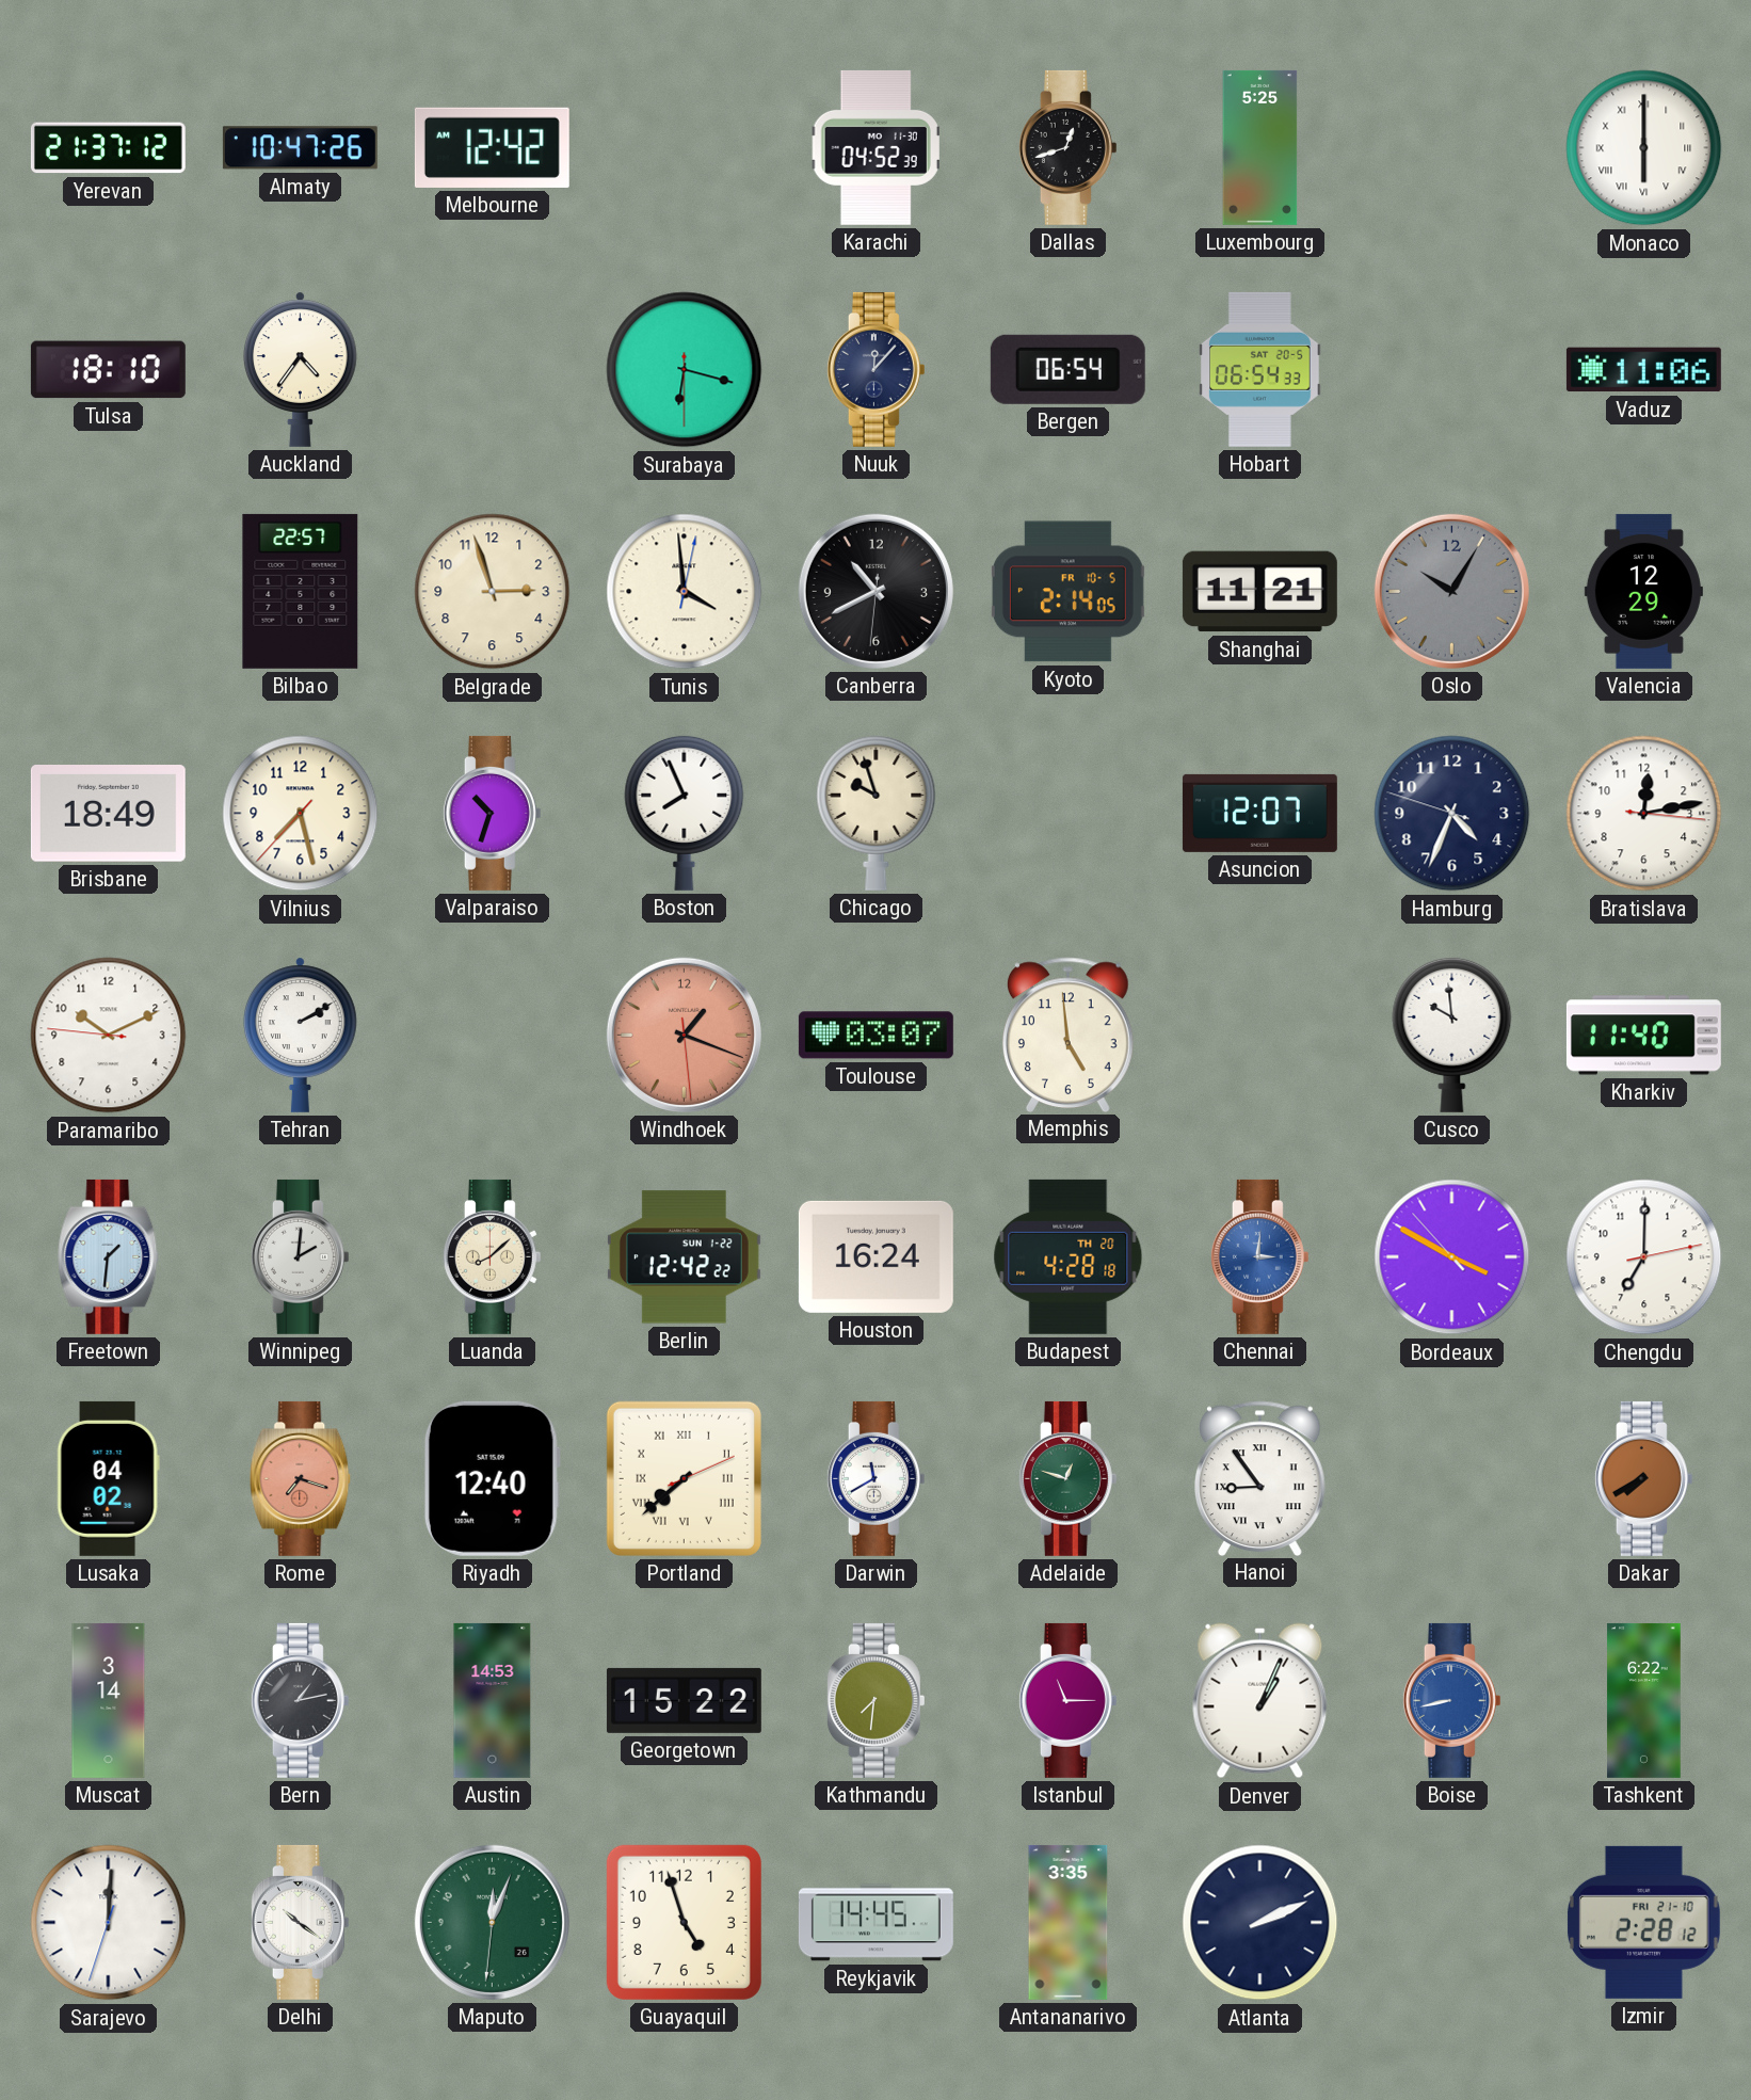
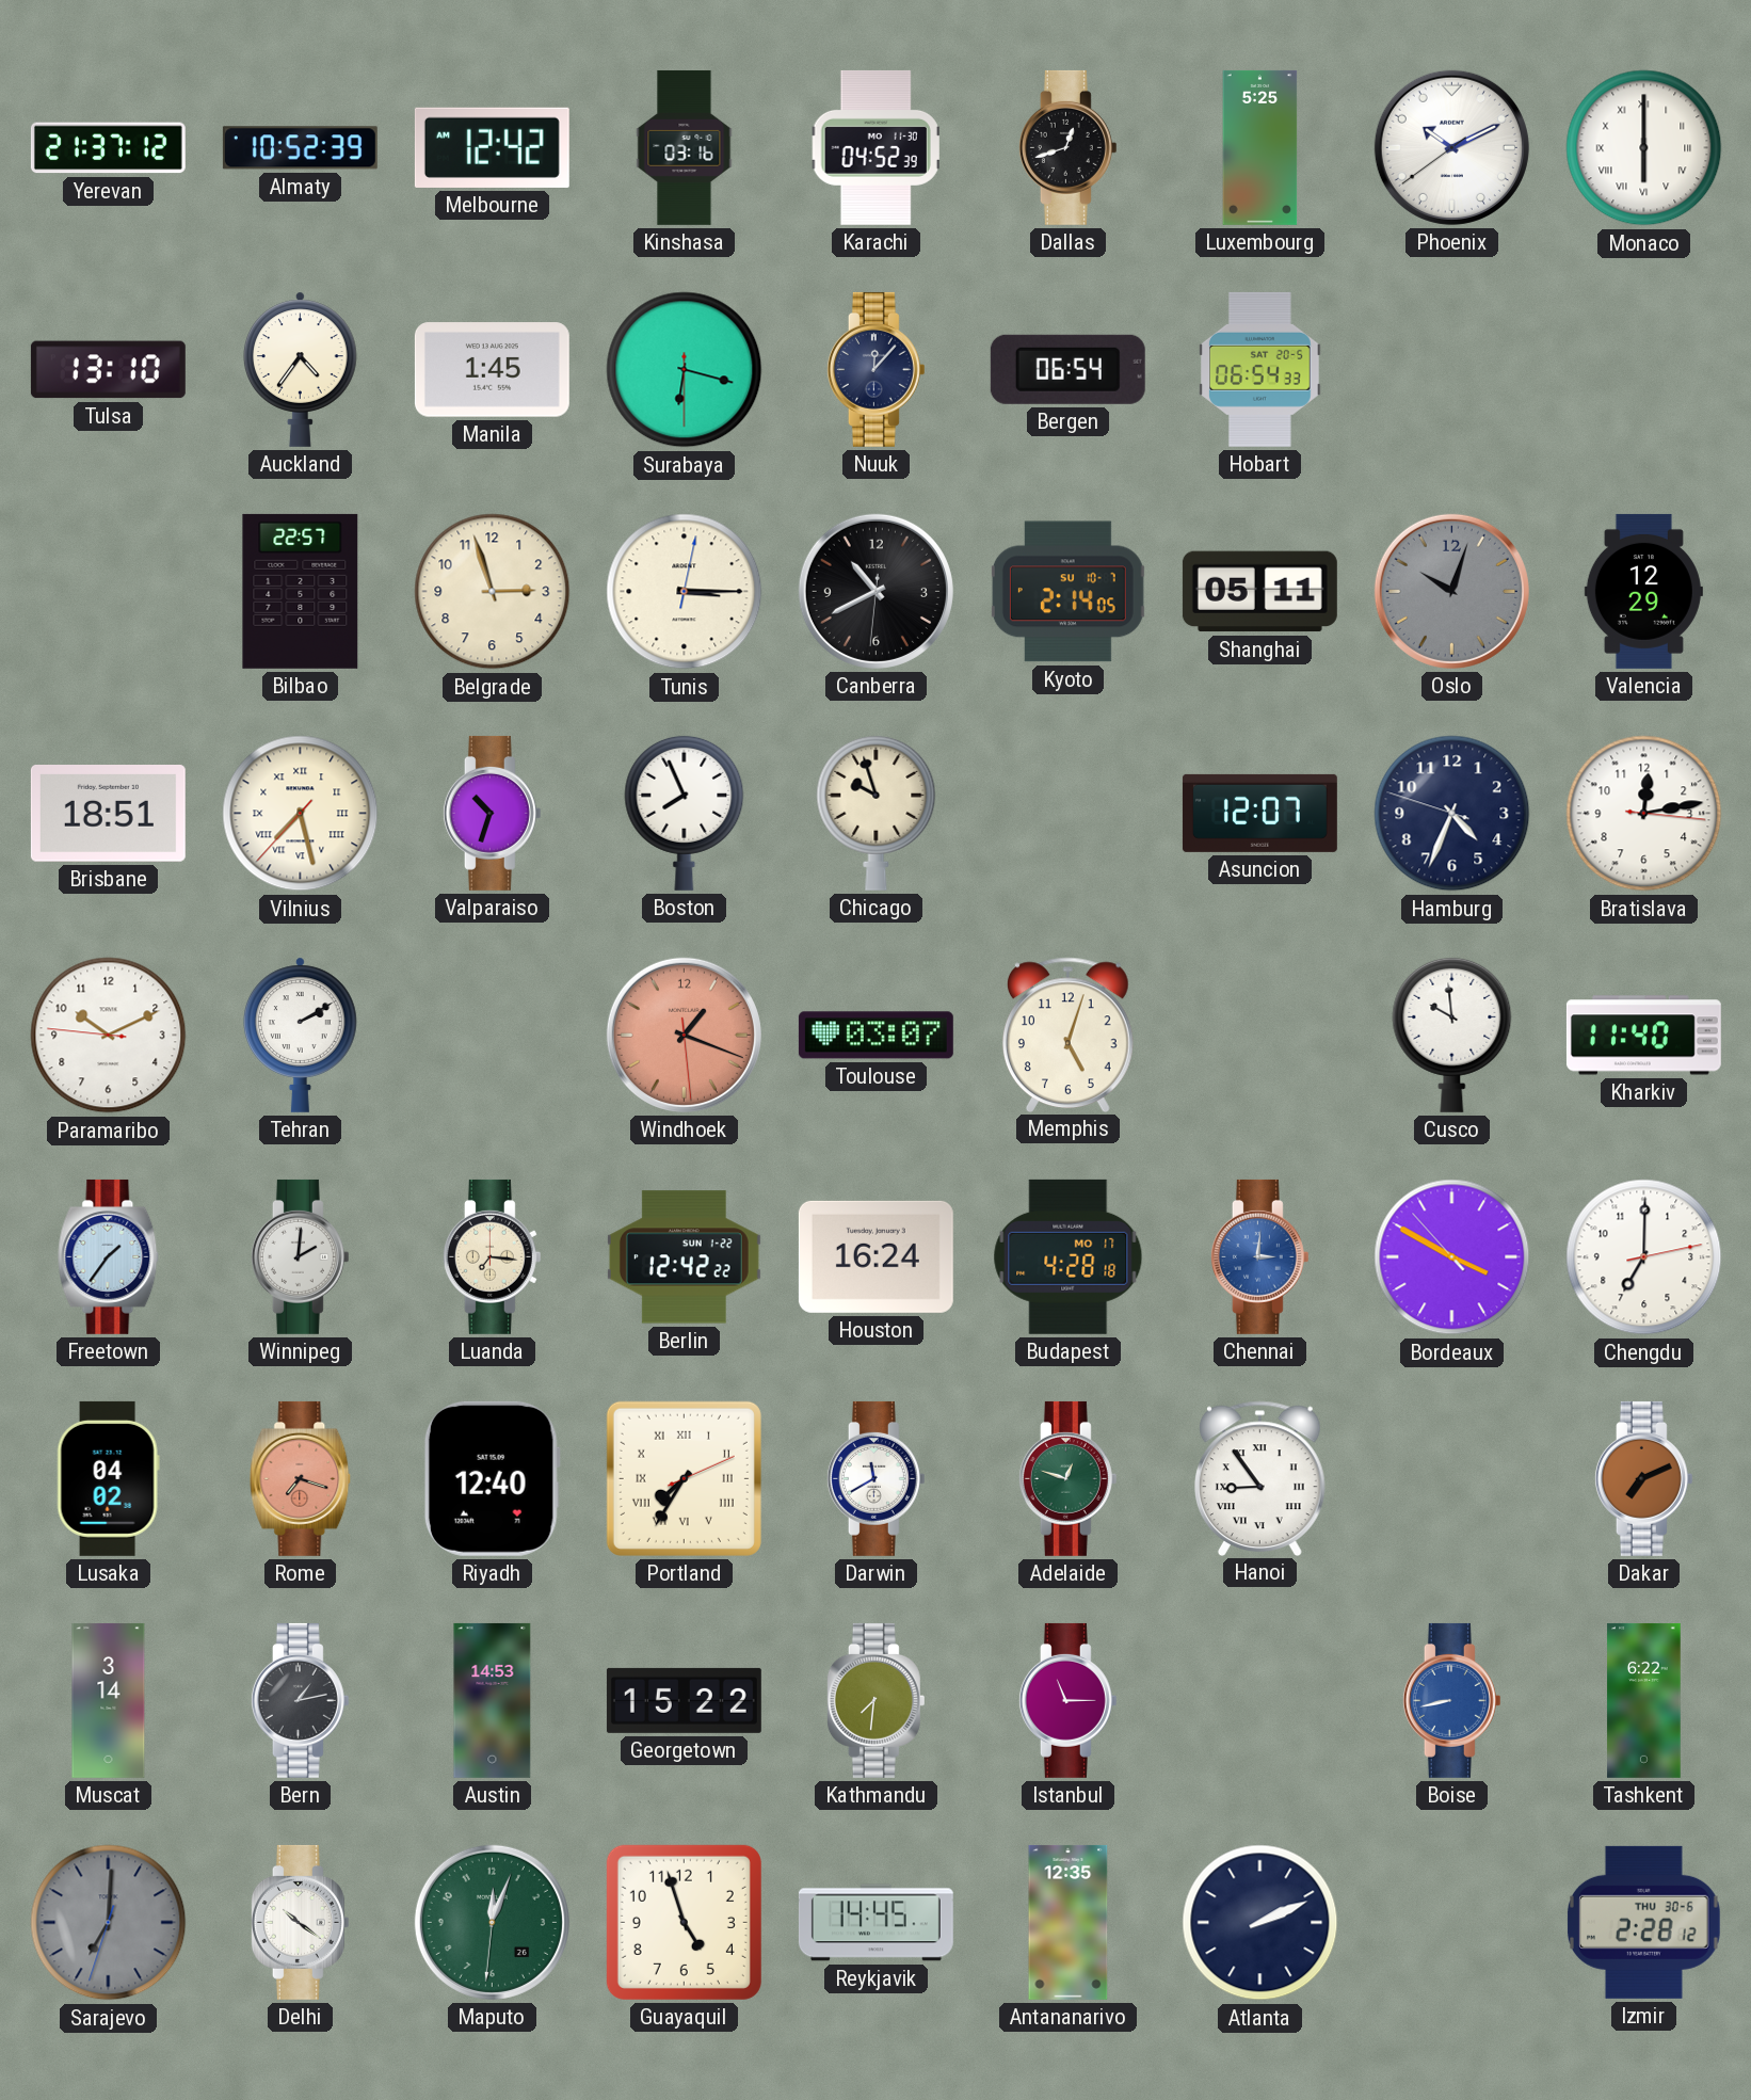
Almaty: 10:47 -> 10:52 (300, 148)
Kinshasa: none -> 03:16 (685, 147)
Phoenix: none -> 10:10 (1451, 147)
Tulsa: 18:10 -> 13:10 (108, 370)
Manila: none -> 1:45 (492, 370)
Vaduz: 11:06 -> none (1643, 370)
Tunis: 3:59 -> 3:15 (685, 592)
Kyoto date: FR 10-5 -> SU 10-7 (1067, 592)
Shanghai: 11:21 -> 05:11 (1259, 592)
Oslo: 10:05 -> 10:03 (1451, 591)
Brisbane: 18:49 -> 18:51 (108, 814)
Vilnius numerals: Arabic -> Roman (301, 814)
Memphis: 4:59 -> 5:03 (1069, 1035)
Freetown: 1:31 -> 1:36 (109, 1256)
Luanda: 8:08 -> 7:16 (492, 1256)
Budapest date: TH 20 -> MO 17 (1069, 1256)
Portland: 7:38 -> 7:35 (684, 1478)
Dakar: 7:40 -> 7:11 (1643, 1478)
Denver: 1:04 -> none (1260, 1701)
Sarajevo: 12:00 -> 7:00 (109, 1923)
Sarajevo dial: white -> grey (109, 1923)
Antananarivo: 3:35 -> 12:35 (1069, 1922)
Izmir date: FRI 21-10 -> THU 30-6 (1643, 1922)
